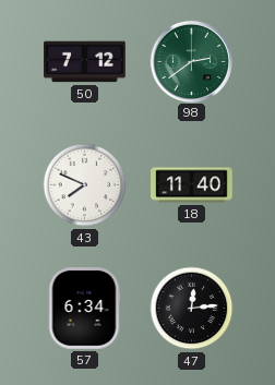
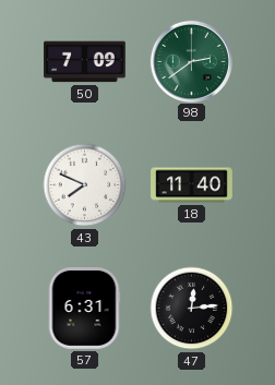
50: 7:12 -> 7:09 (85, 62)
57: 6:34 -> 6:31 (84, 309)
